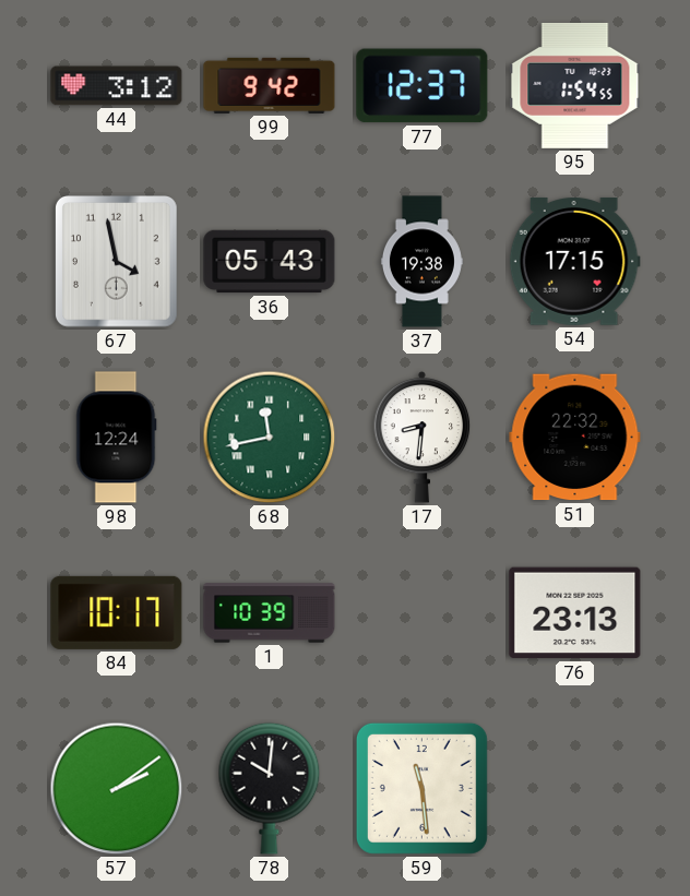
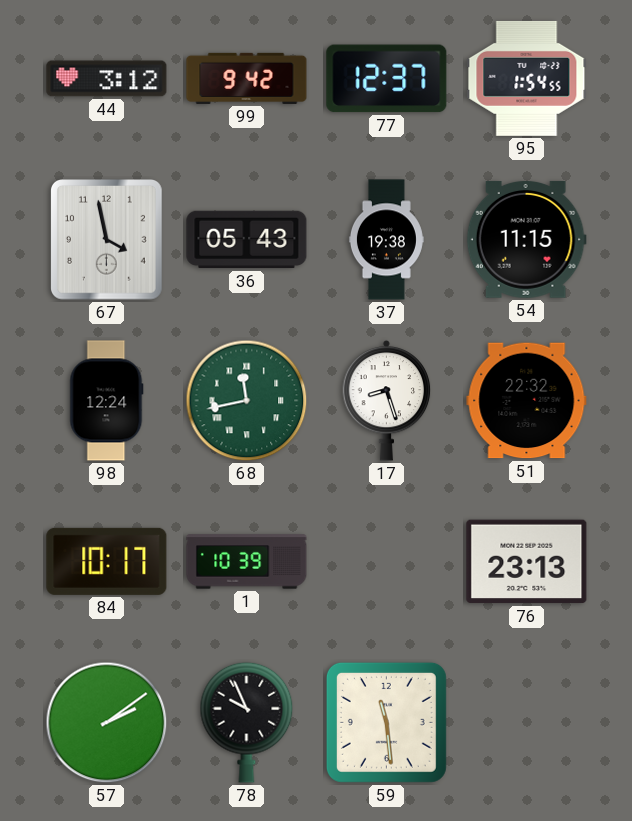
54: 17:15 -> 11:15 (526, 239)
17: 8:31 -> 8:27 (387, 400)
78: 10:01 -> 9:56 (247, 722)
